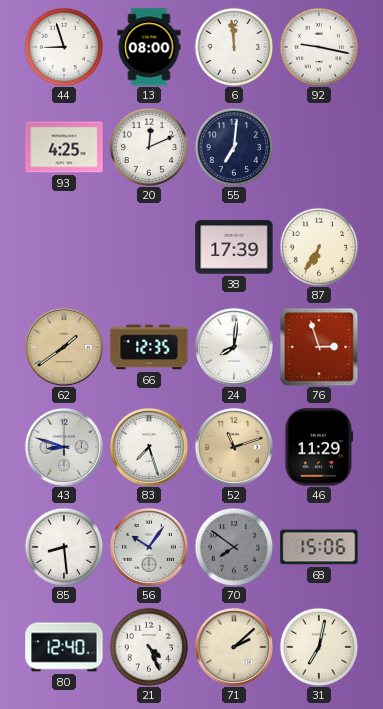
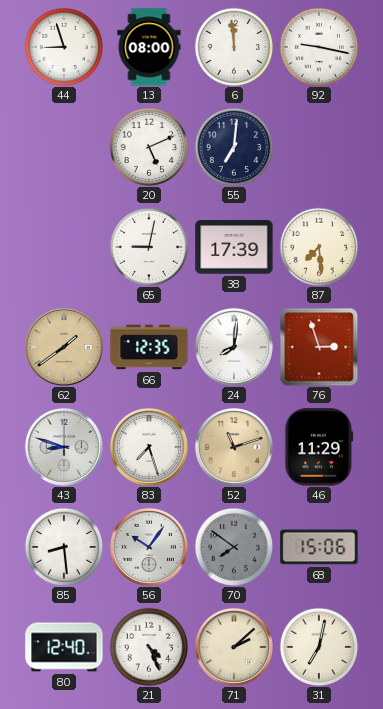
93: 4:25 -> none (64, 147)
20: 12:11 -> 5:11 (149, 147)
65: none -> 9:02 (149, 247)
87: 6:35 -> 7:29 (319, 247)
